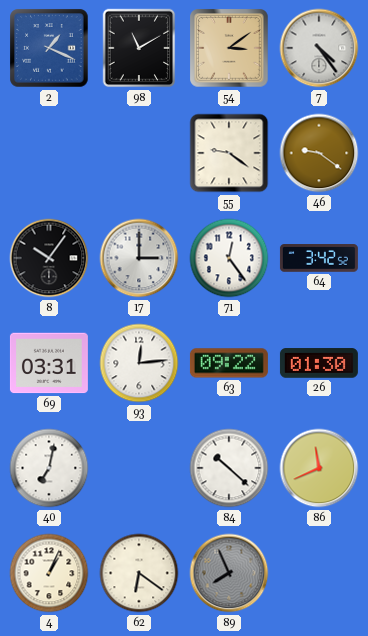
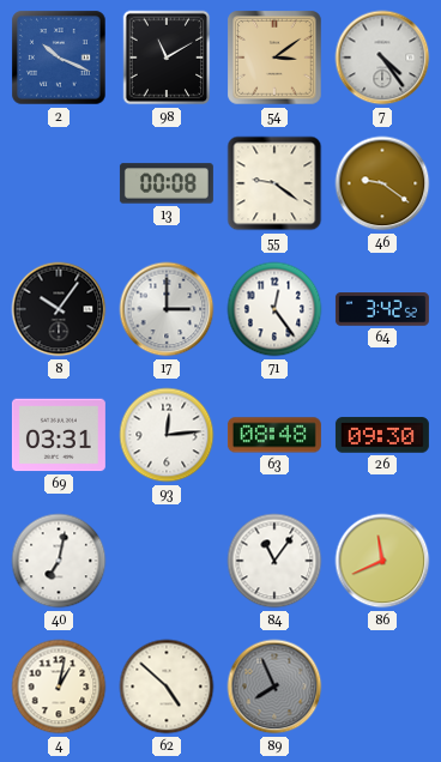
2: 1:19 -> 10:19 (59, 58)
13: none -> 00:08 (167, 183)
63: 09:22 -> 08:48 (274, 435)
26: 01:30 -> 09:30 (382, 435)
84: 10:22 -> 11:06 (274, 561)
4: 1:04 -> 1:02 (59, 687)
62: 6:21 -> 4:52 (167, 687)
